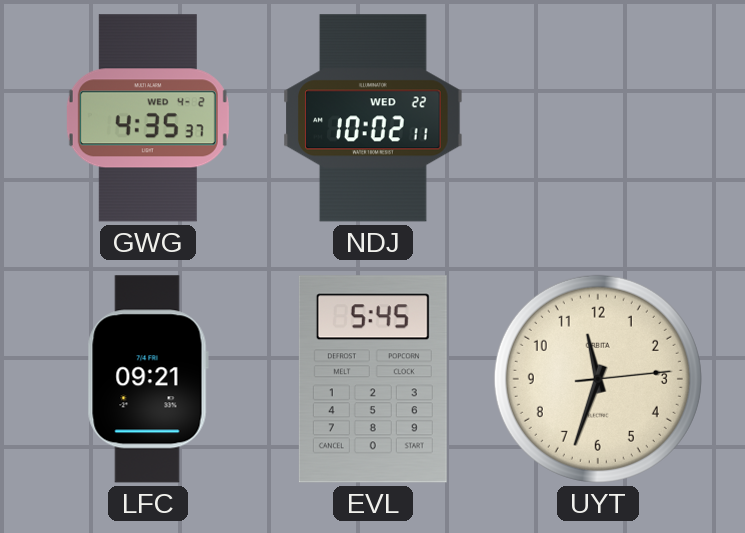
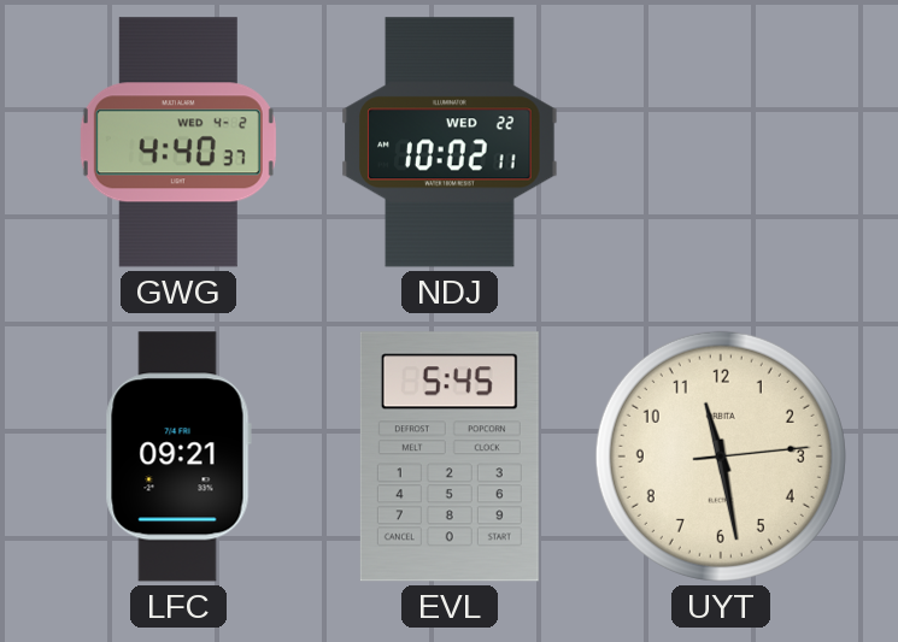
GWG: 4:35 -> 4:40 (178, 142)
UYT: 11:33 -> 11:28 (721, 457)
